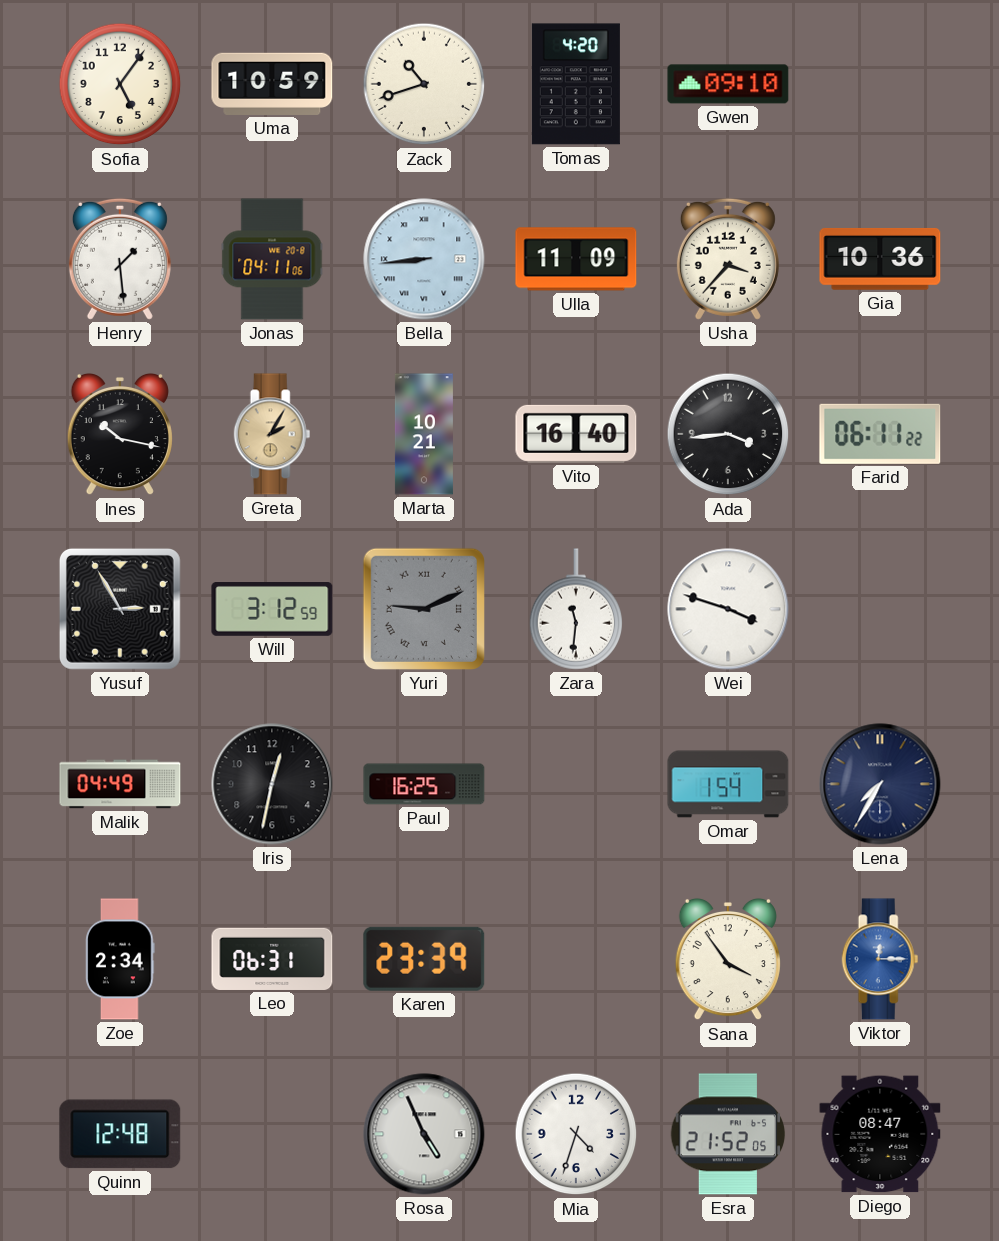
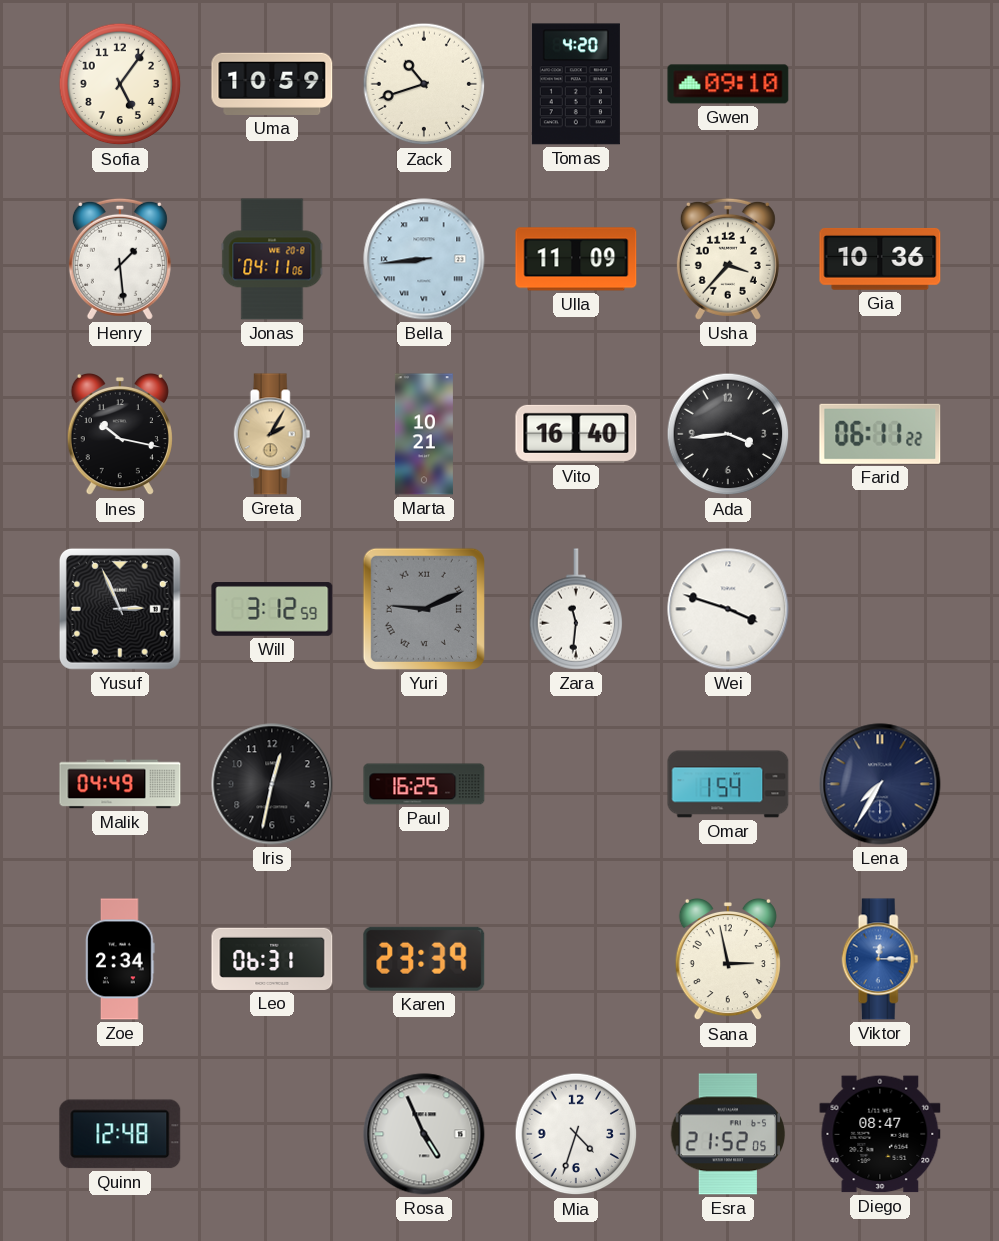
Yusuf: 2:55 -> 2:56 (120, 609)
Sana: 3:54 -> 2:58 (728, 959)
